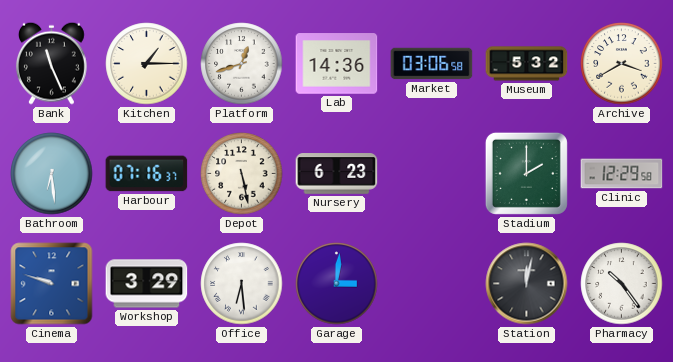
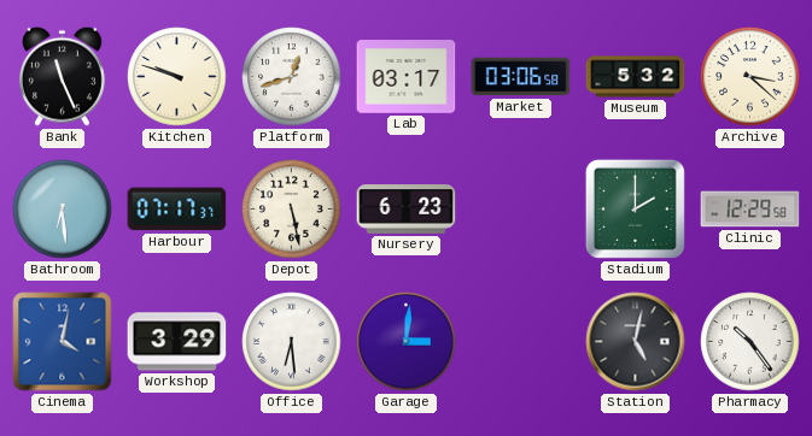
Kitchen: 1:15 -> 9:48 (177, 77)
Lab: 14:36 -> 03:17 (407, 77)
Archive: 3:40 -> 3:22 (750, 77)
Harbour: 07:16 -> 07:17 (177, 210)
Cinema: 9:48 -> 4:02 (63, 342)
Station: 12:02 -> 5:02 (636, 342)
